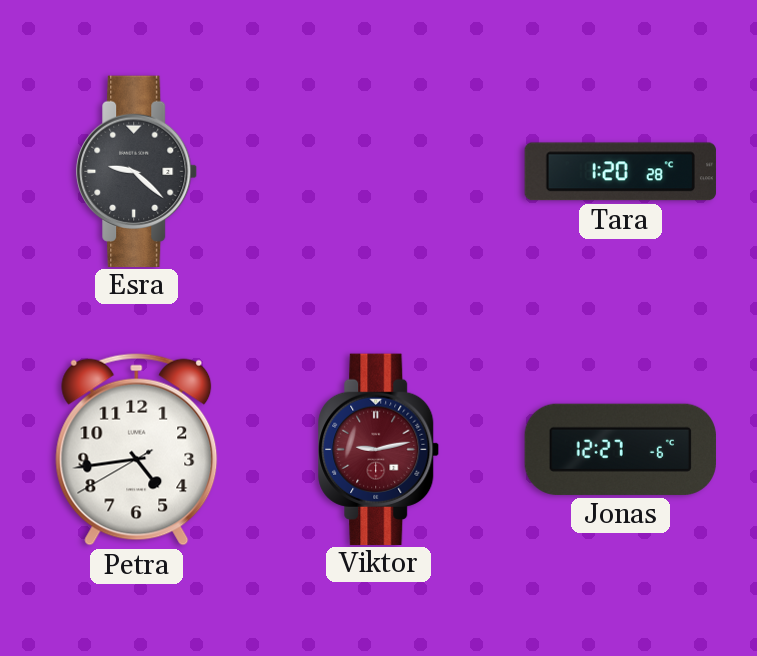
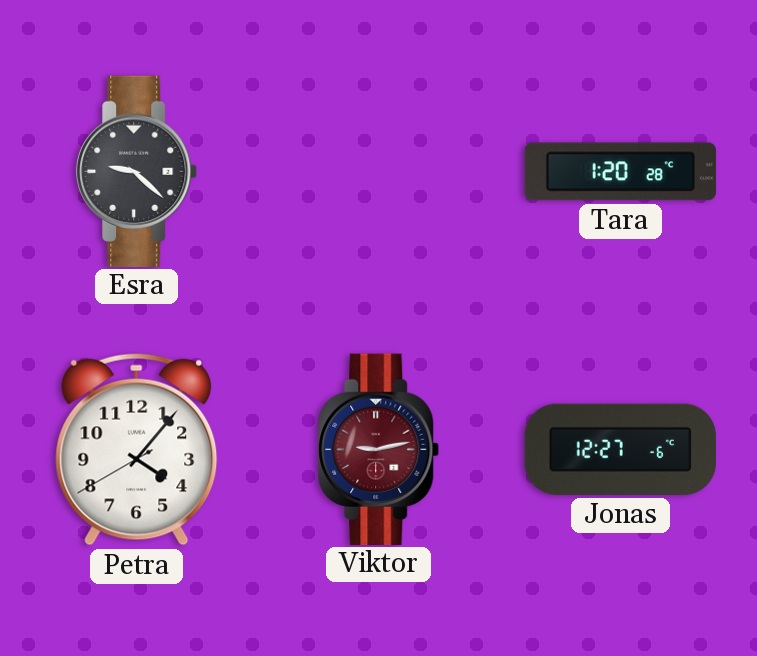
Petra: 4:43 -> 4:06 (137, 449)
